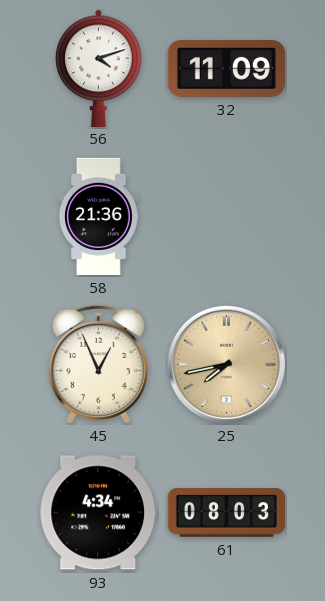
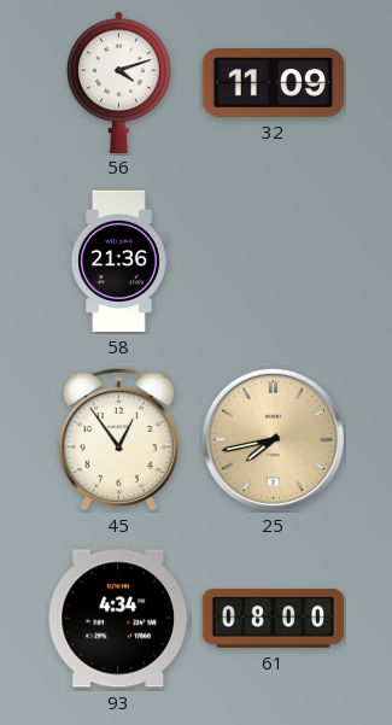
45: 12:56 -> 12:54 (118, 439)
61: 08:03 -> 08:00 (273, 619)
